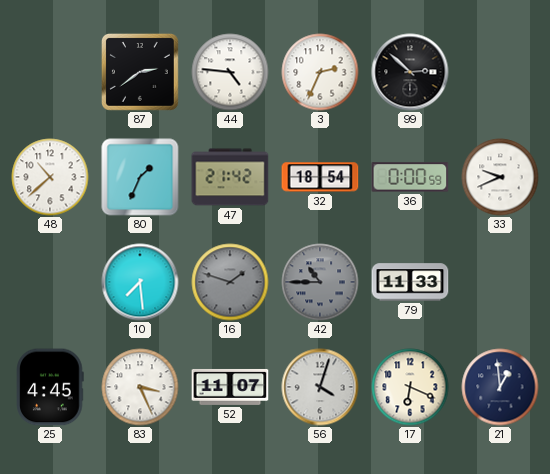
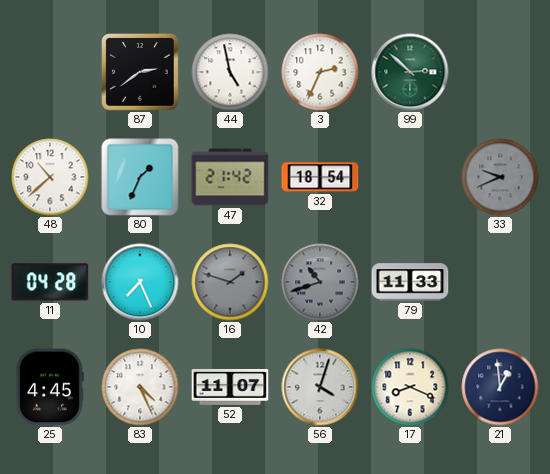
44: 4:46 -> 4:58 (230, 72)
99 dial: black -> green (410, 72)
36: 0:00 -> none (410, 177)
33 dial: white -> grey (500, 177)
11: none -> 04:28 (50, 282)
10: 7:29 -> 7:26 (140, 282)
42: 10:45 -> 10:42 (320, 282)
83: 3:26 -> 4:26 (140, 387)
17: 6:19 -> 8:19 (410, 387)
